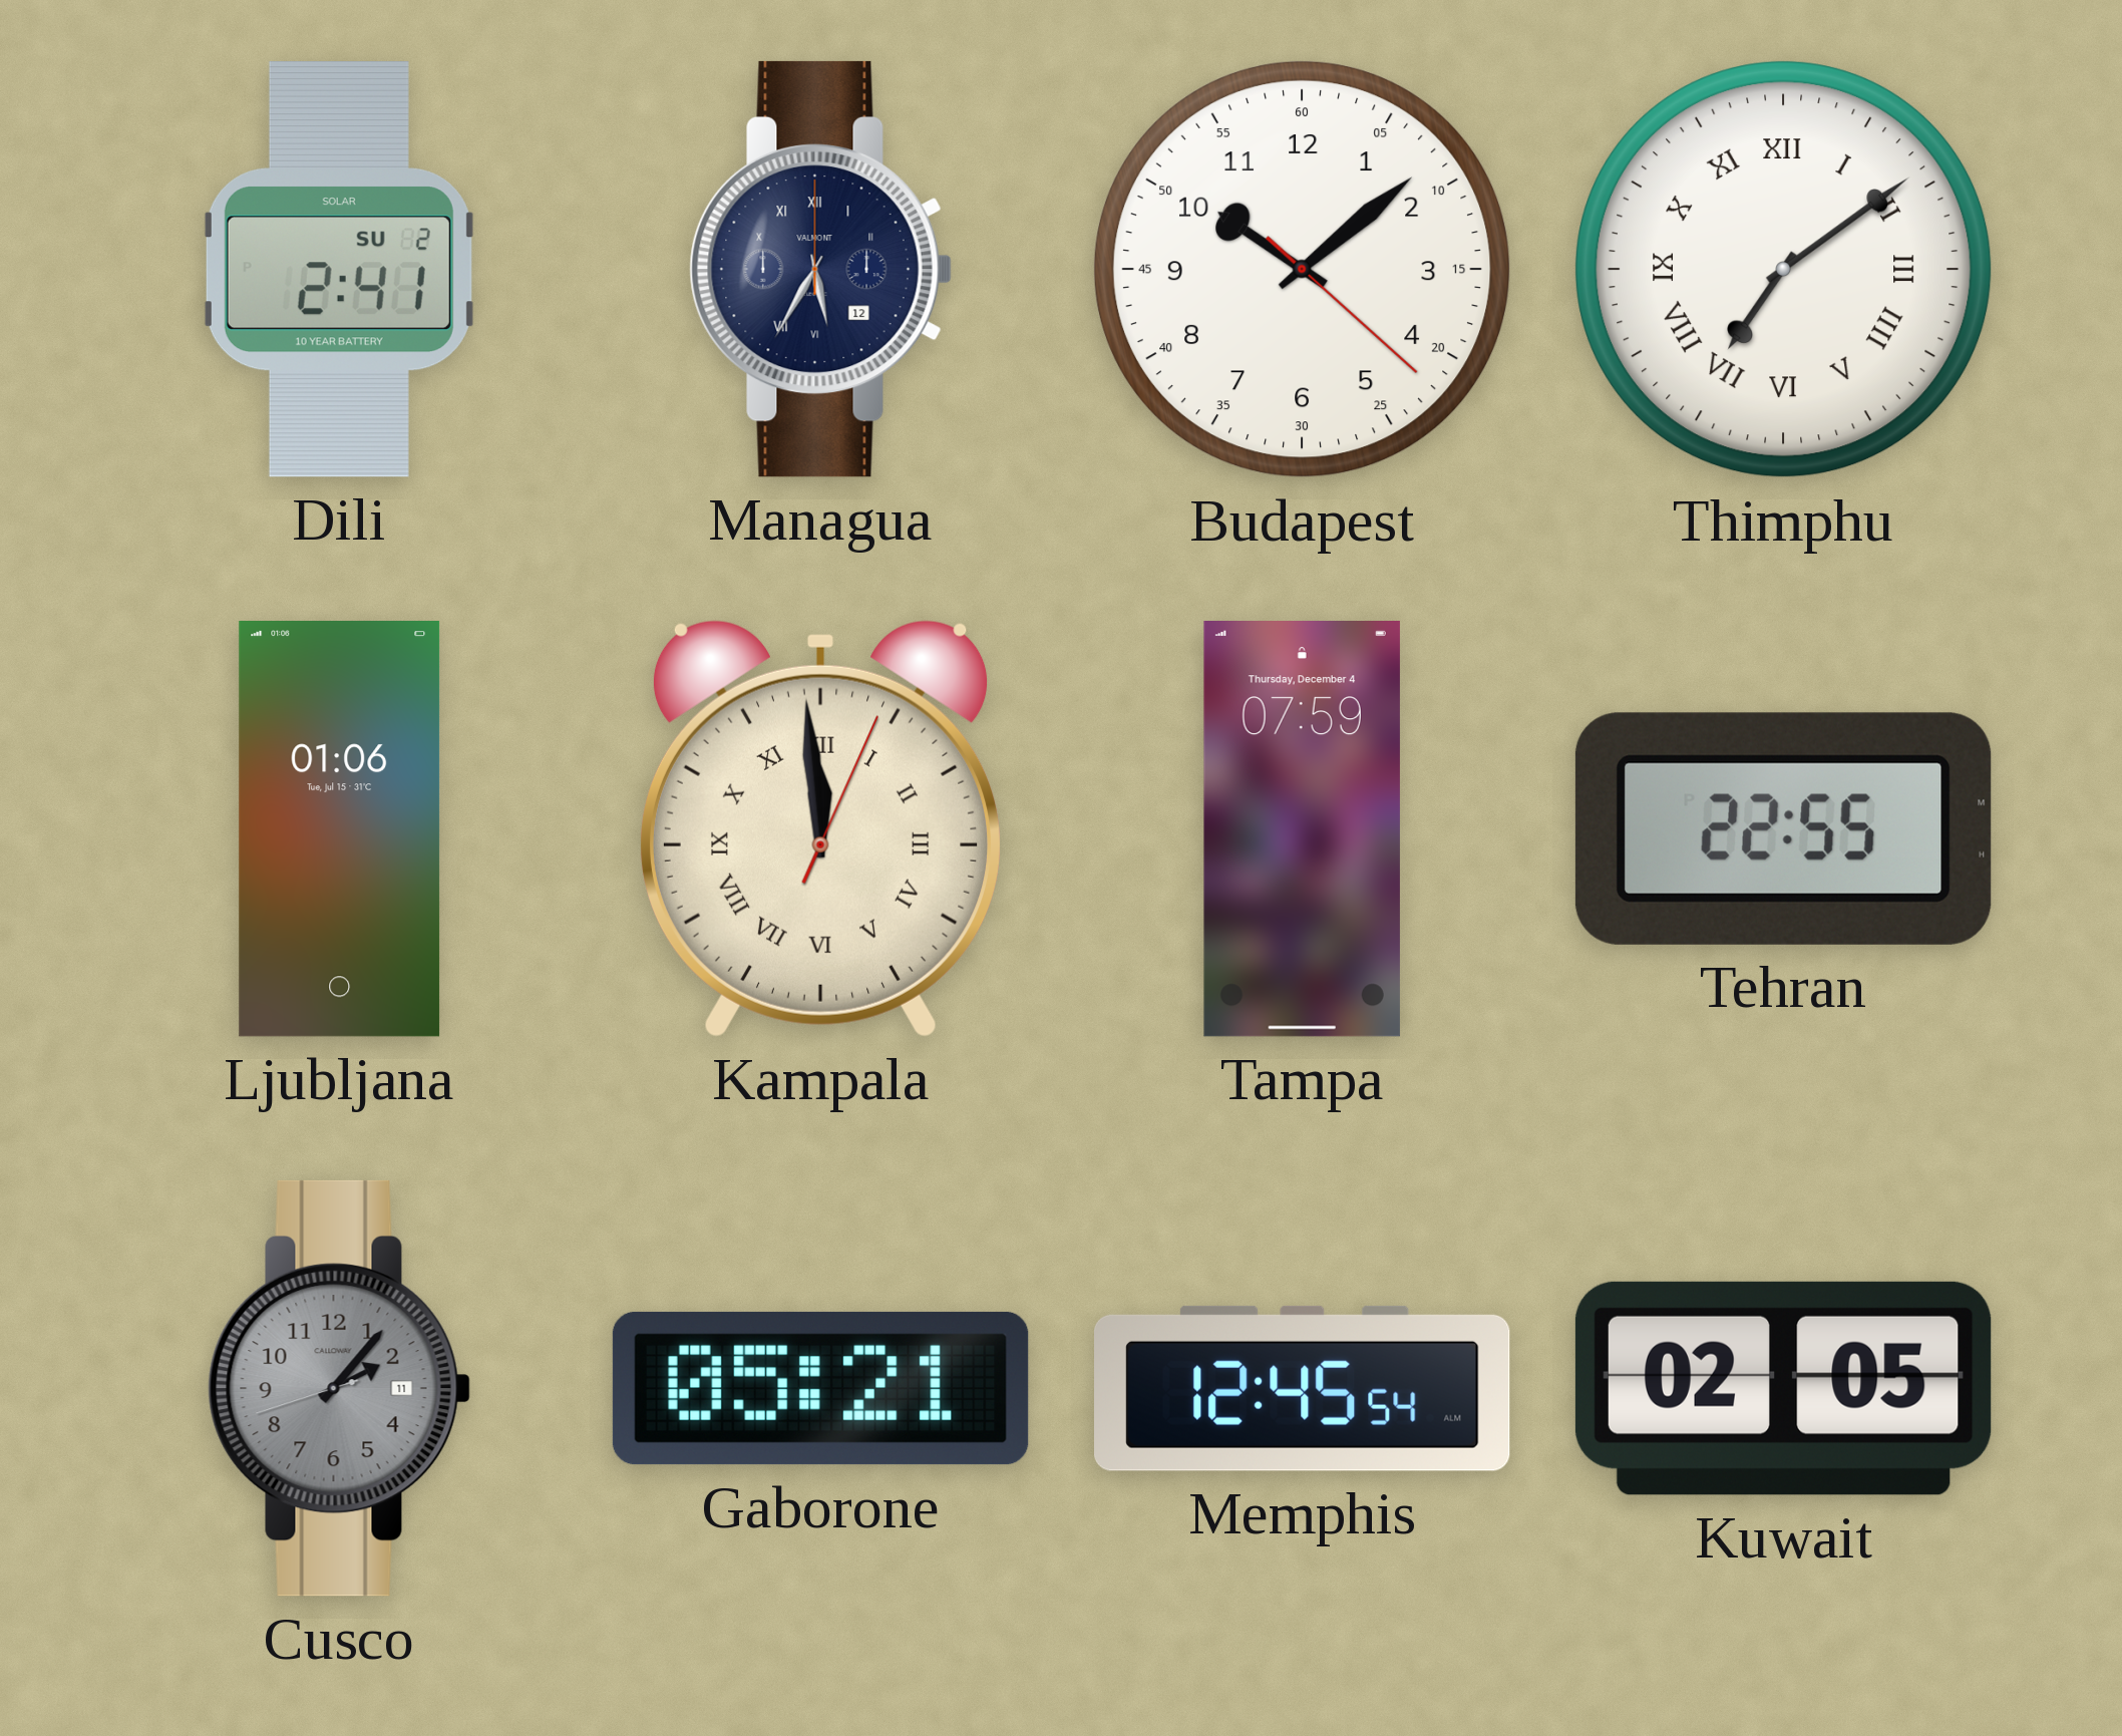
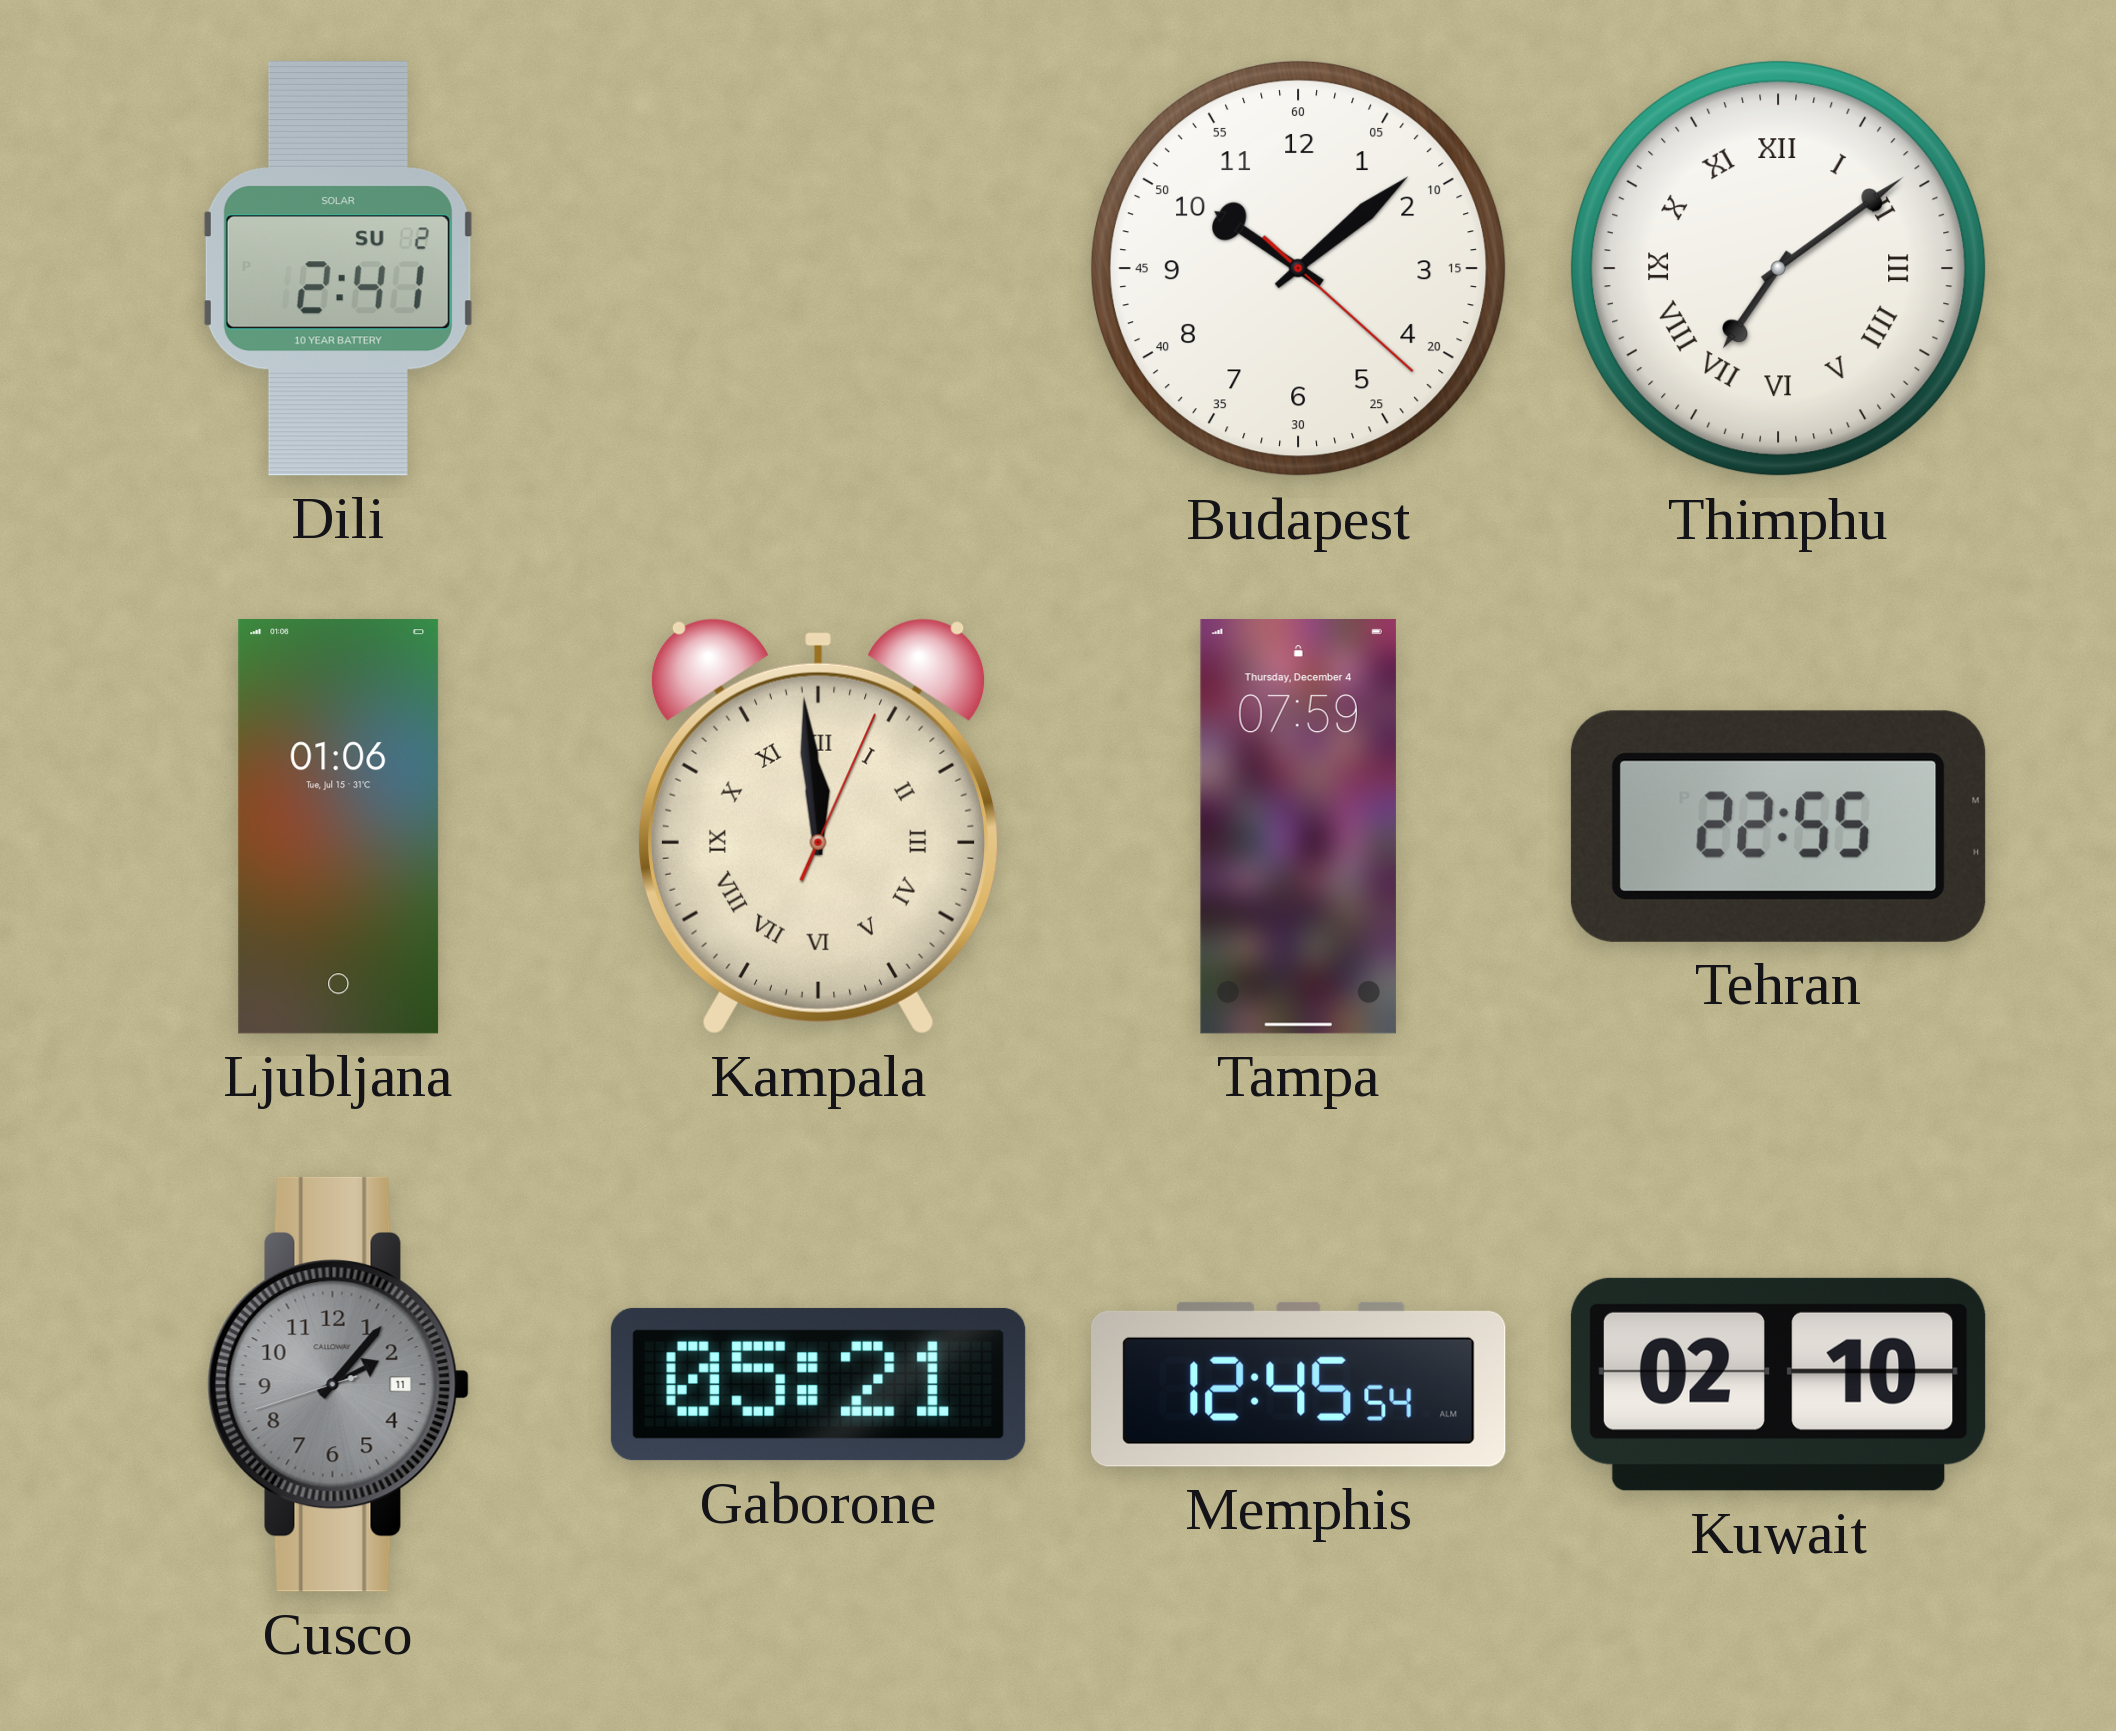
Managua: 5:35 -> none (820, 269)
Kuwait: 02:05 -> 02:10 (1778, 1384)
